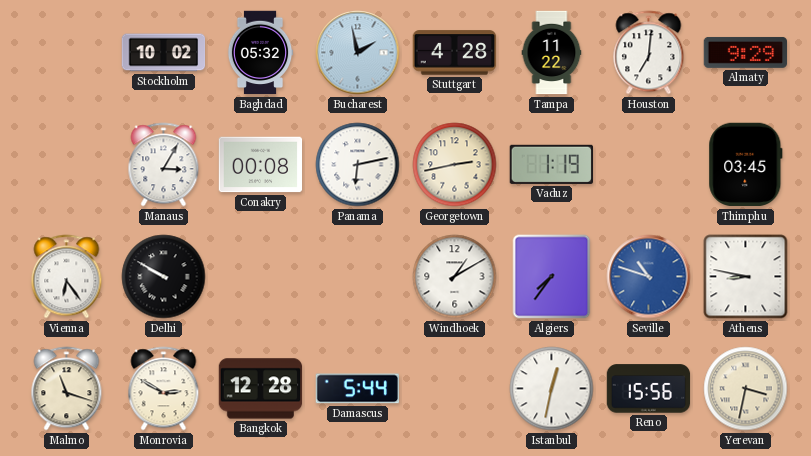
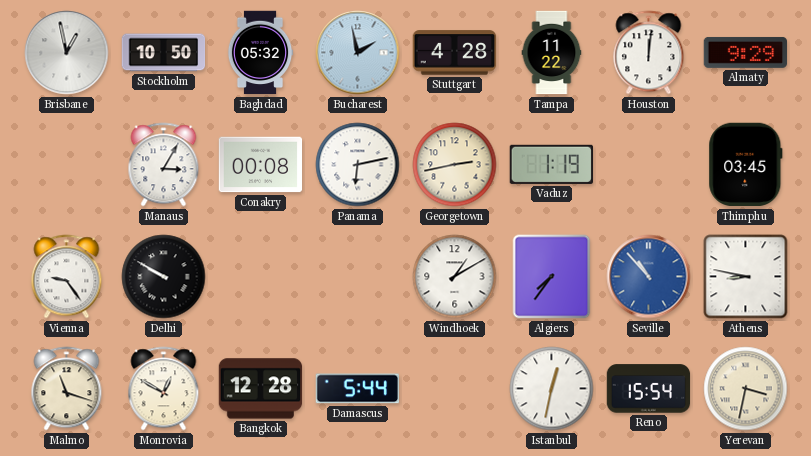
Brisbane: none -> 12:58 (67, 53)
Stockholm: 10:02 -> 10:50 (164, 53)
Houston: 7:01 -> 12:01 (649, 53)
Vienna: 6:24 -> 9:24 (67, 277)
Seville: 10:48 -> 10:53 (649, 277)
Monrovia: 2:50 -> 12:50 (164, 389)
Reno: 15:56 -> 15:54 (649, 389)
